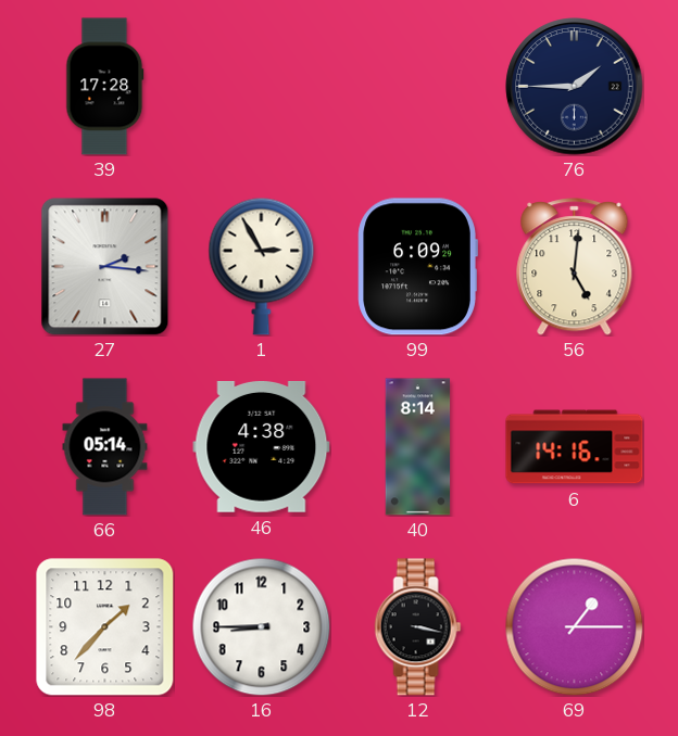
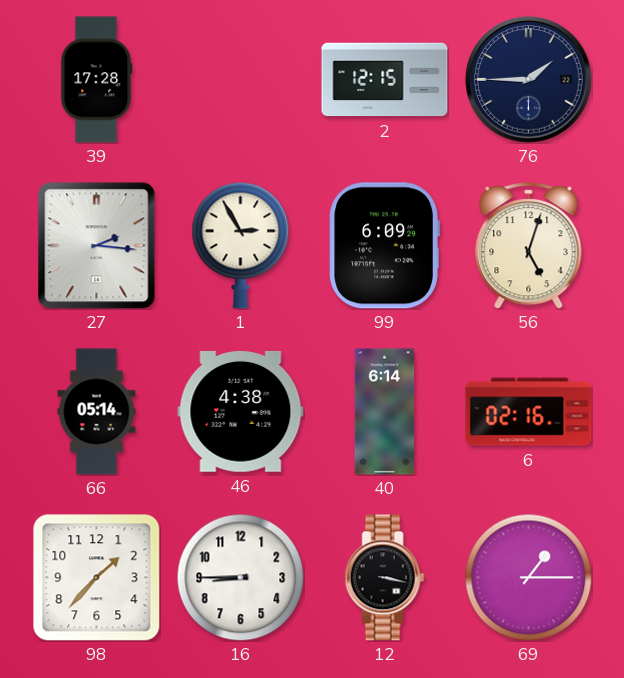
2: none -> 12:15 (385, 80)
56: 5:01 -> 5:03 (529, 246)
40: 8:14 -> 6:14 (385, 412)
6: 14:16 -> 02:16 (529, 412)
